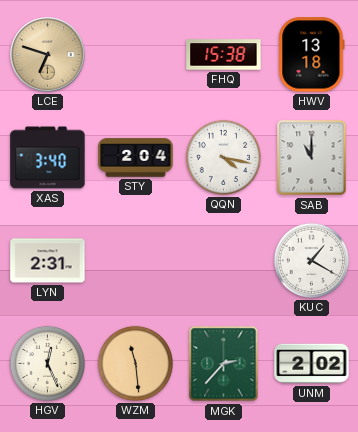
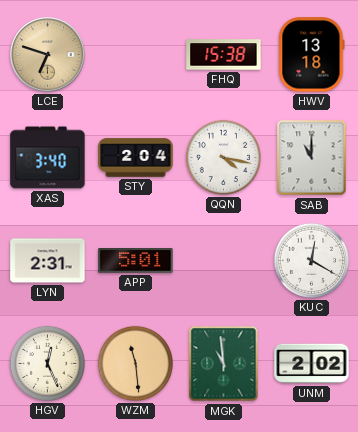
APP: none -> 5:01 (136, 261)
KUC: 1:20 -> 12:20 (311, 260)
MGK: 2:37 -> 10:59 (224, 364)
